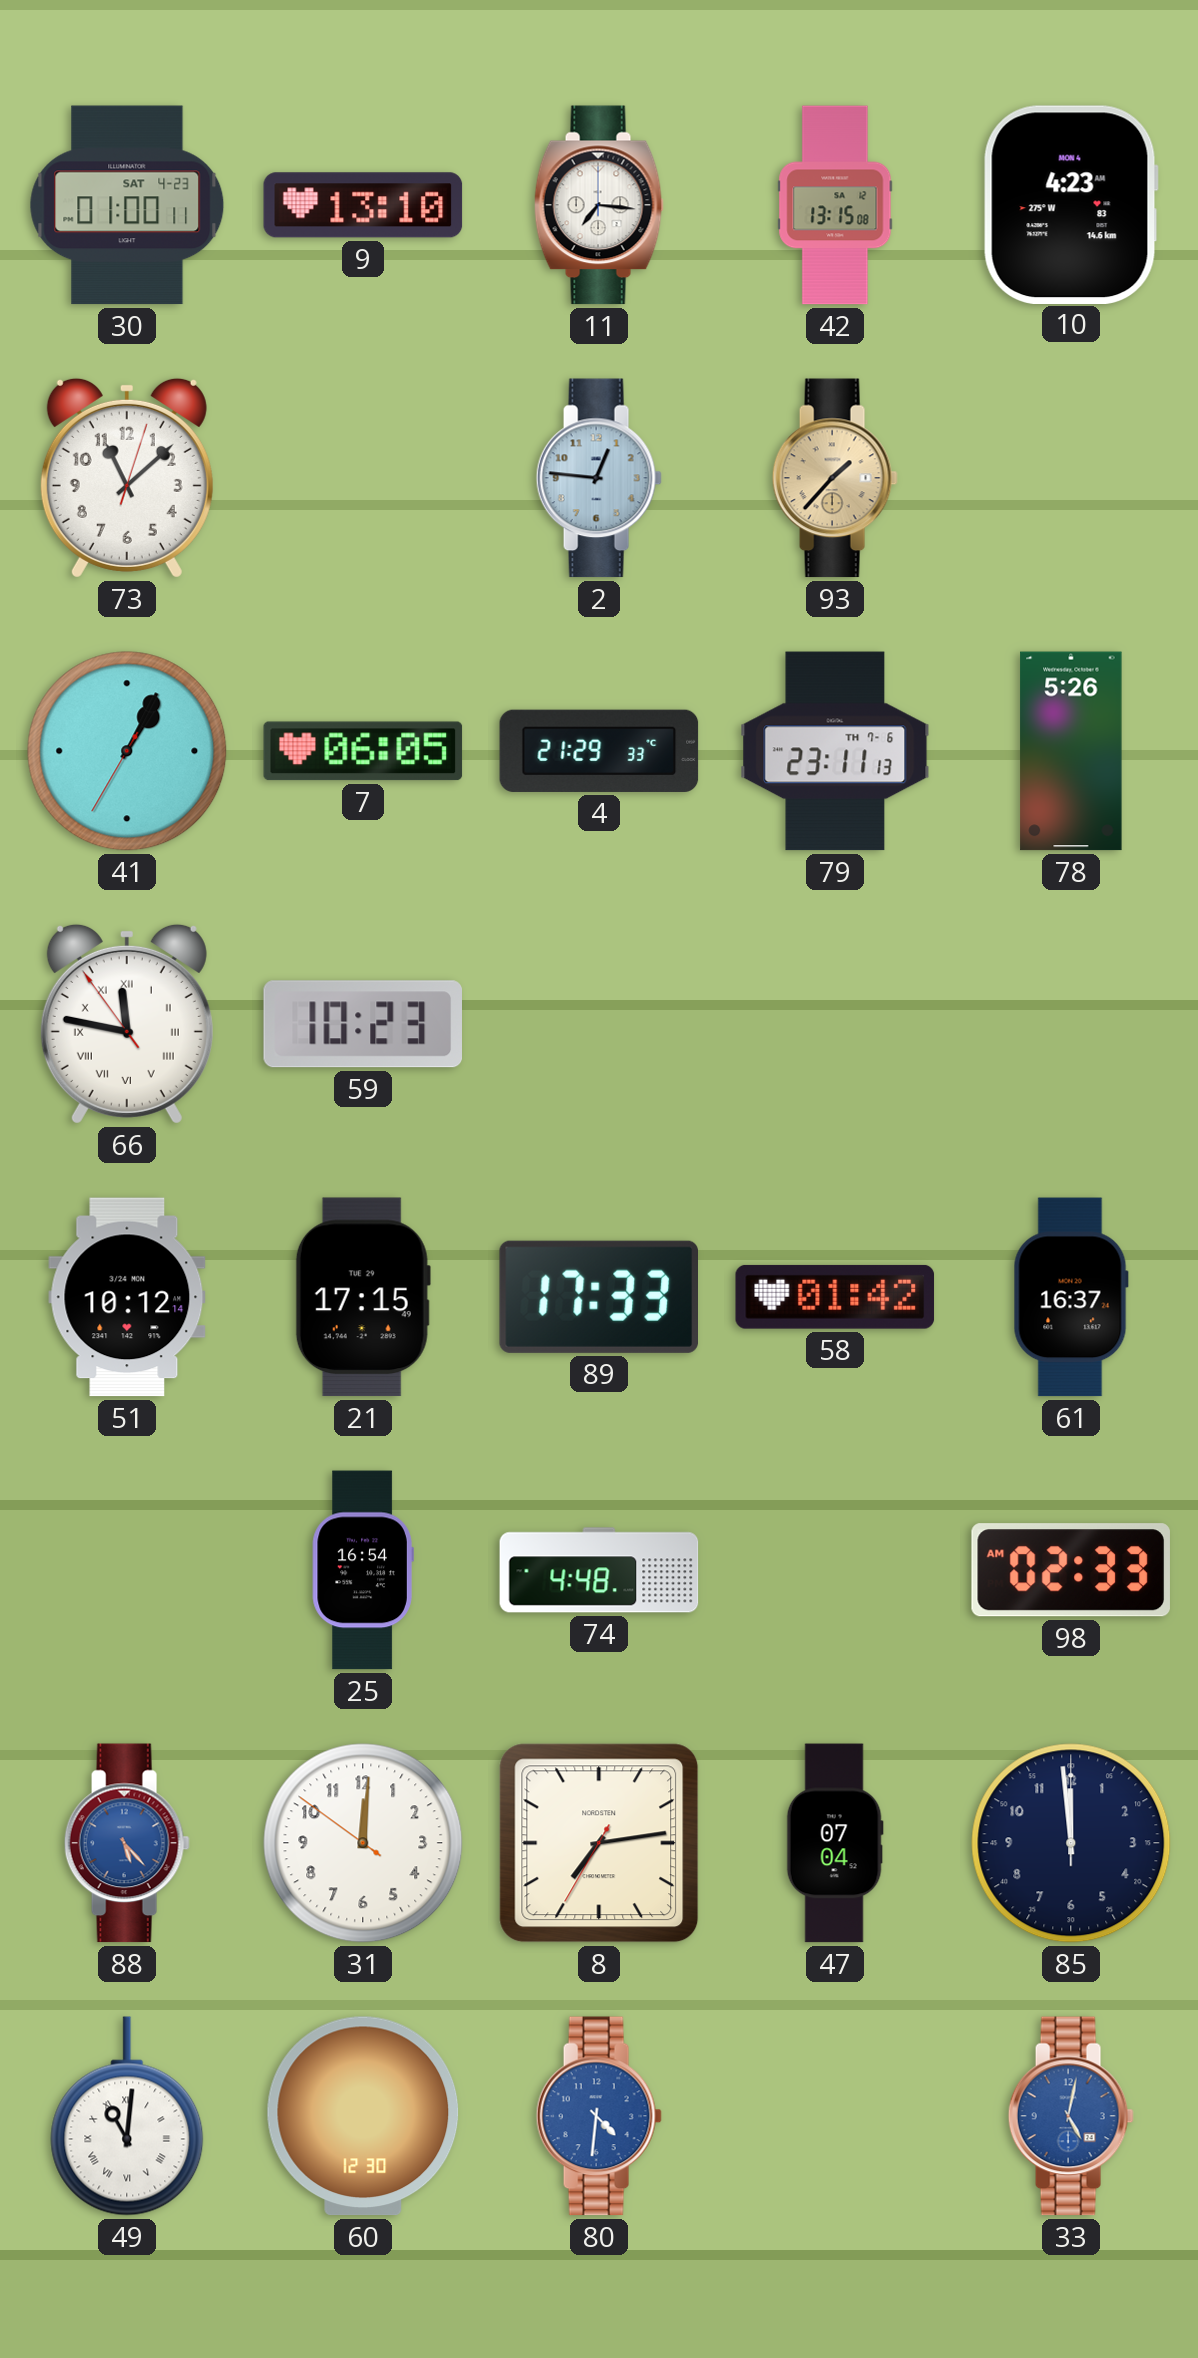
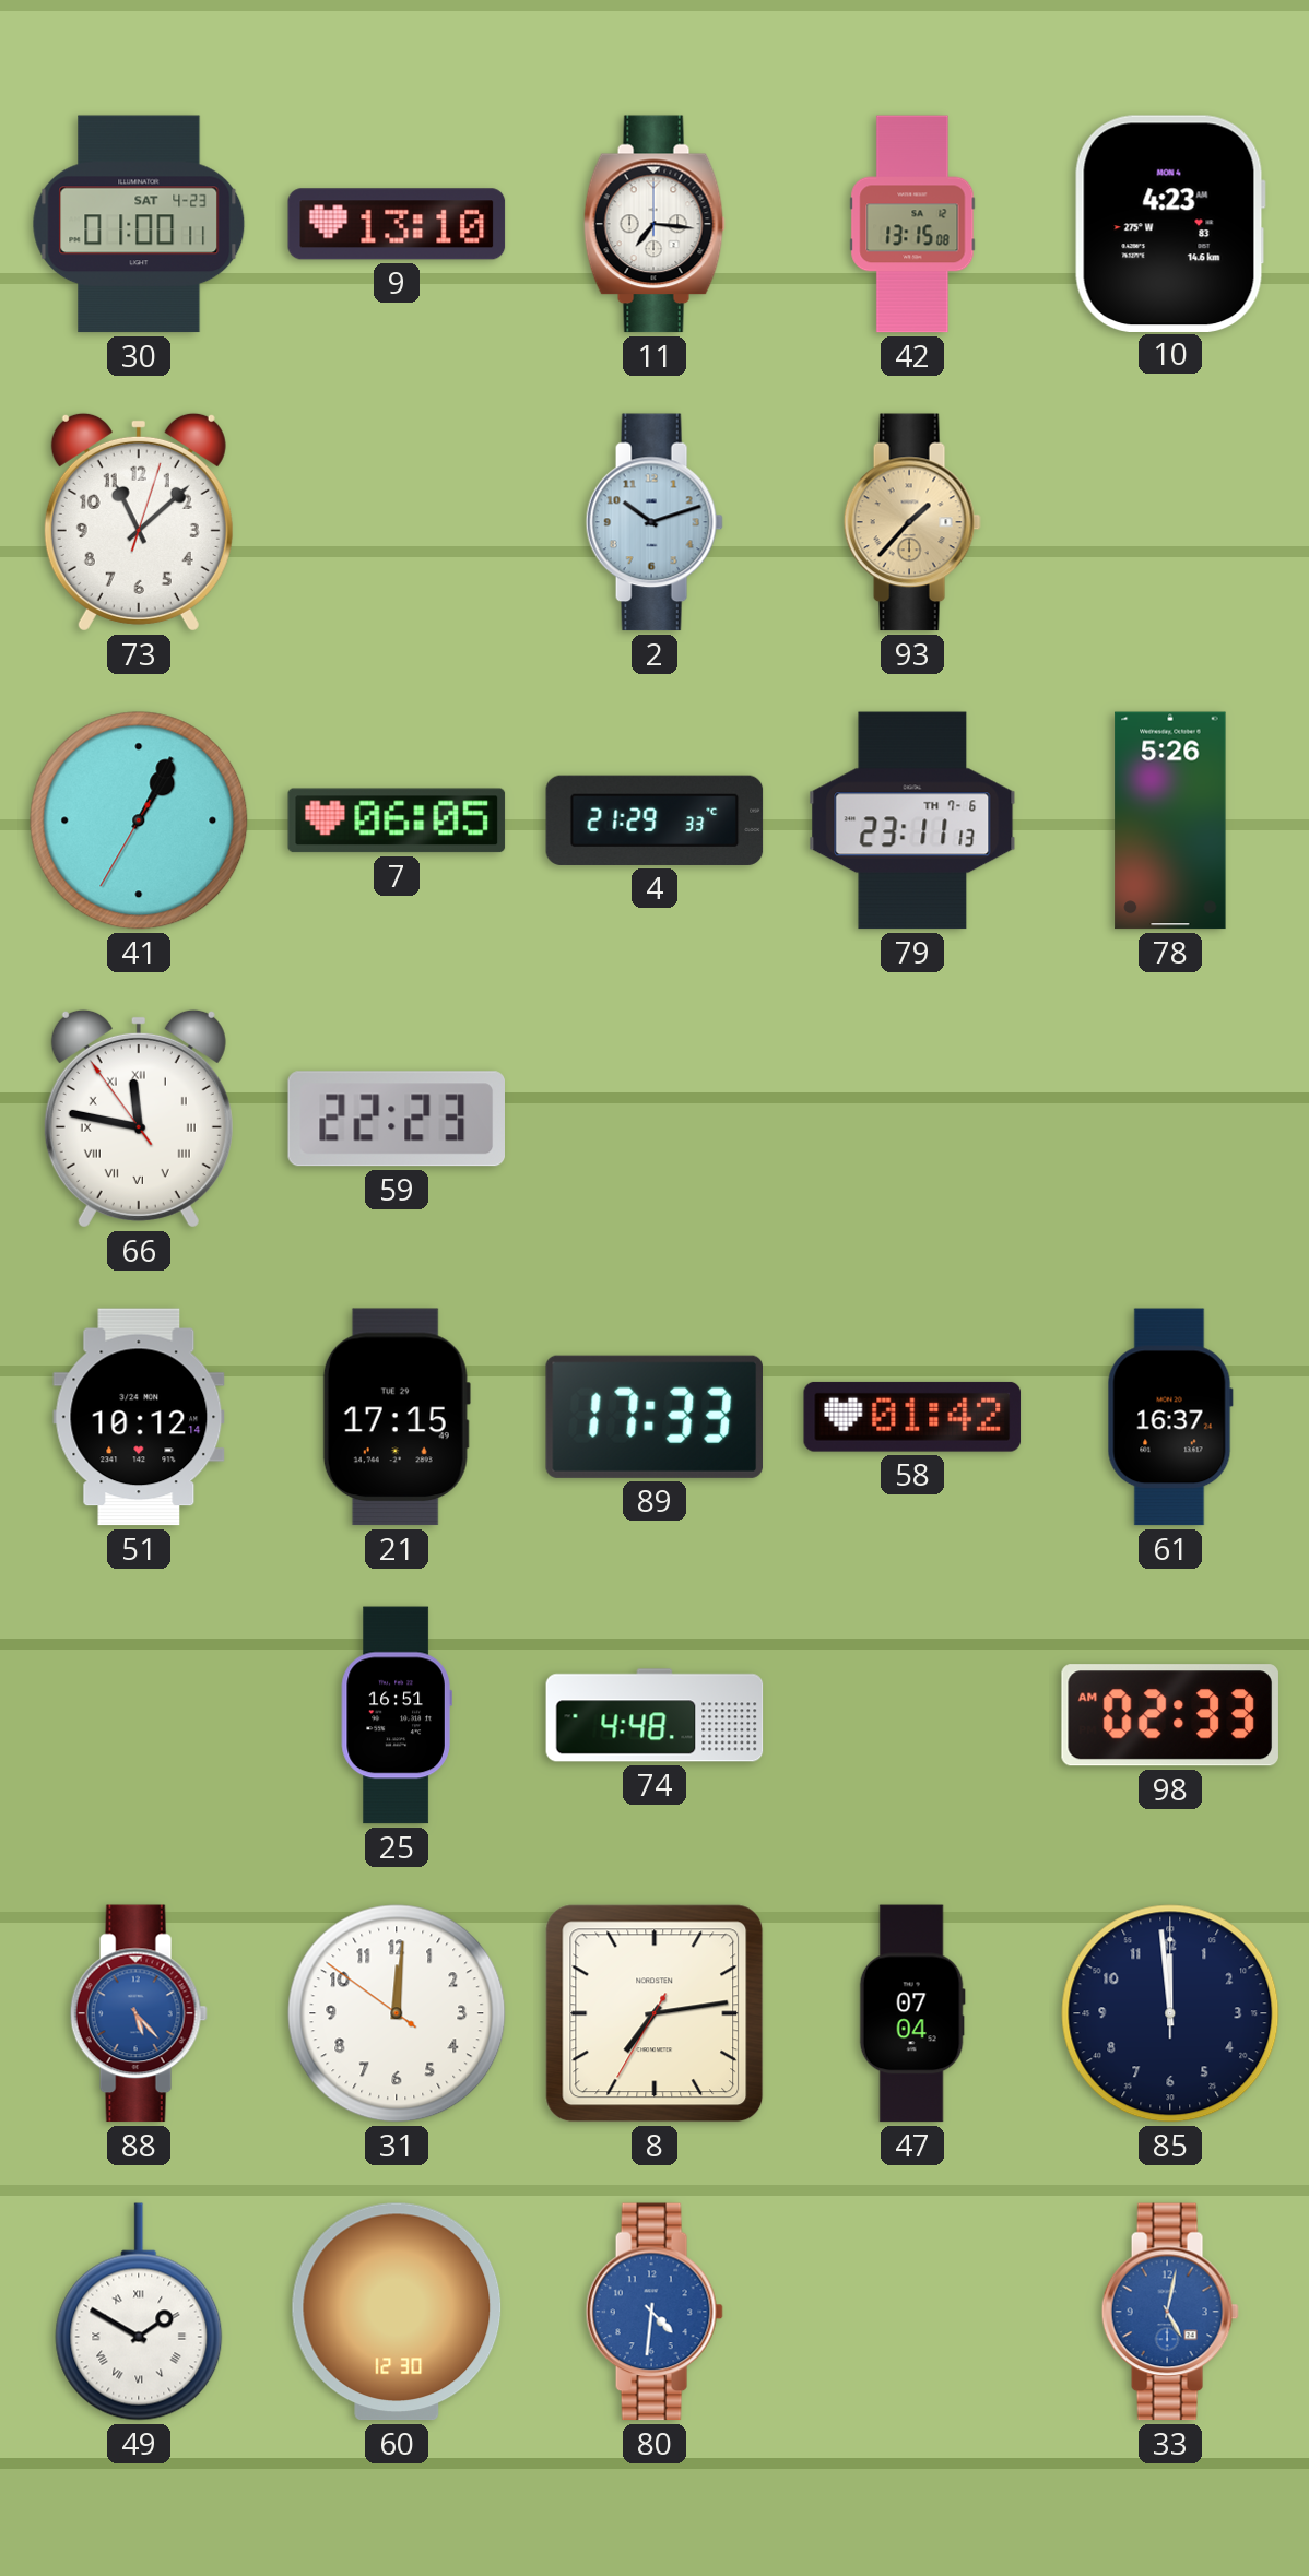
2: 12:46 -> 10:12 (654, 522)
59: 10:23 -> 22:23 (396, 1119)
25: 16:54 -> 16:51 (397, 1715)
49: 11:01 -> 1:50 (139, 2312)
